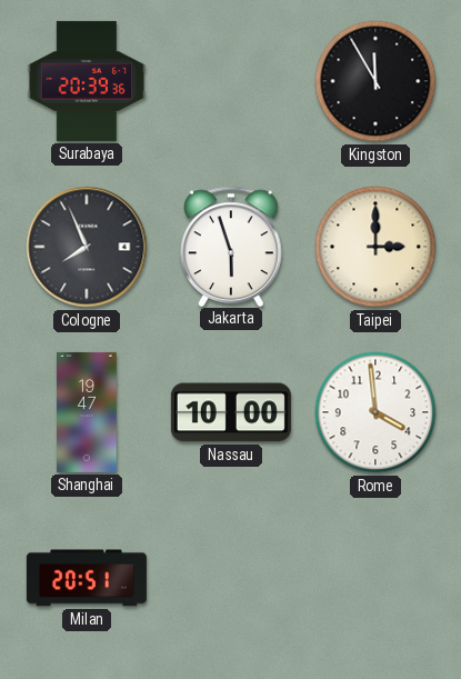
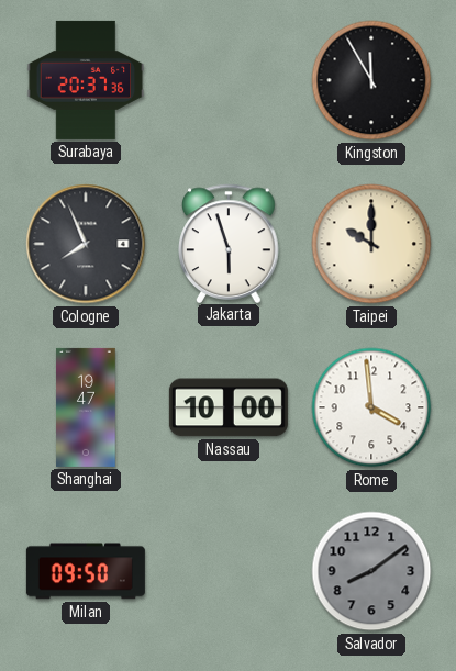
Surabaya: 20:39 -> 20:37 (86, 80)
Taipei: 3:00 -> 10:00 (371, 244)
Milan: 20:51 -> 09:50 (86, 571)
Salvador: none -> 8:09 (371, 571)
